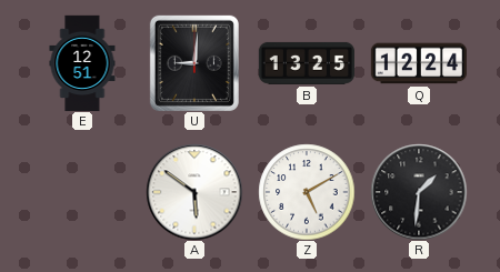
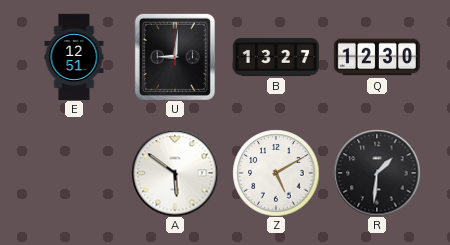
B: 13:25 -> 13:27 (275, 57)
Q: 12:24 -> 12:30 (376, 57)
